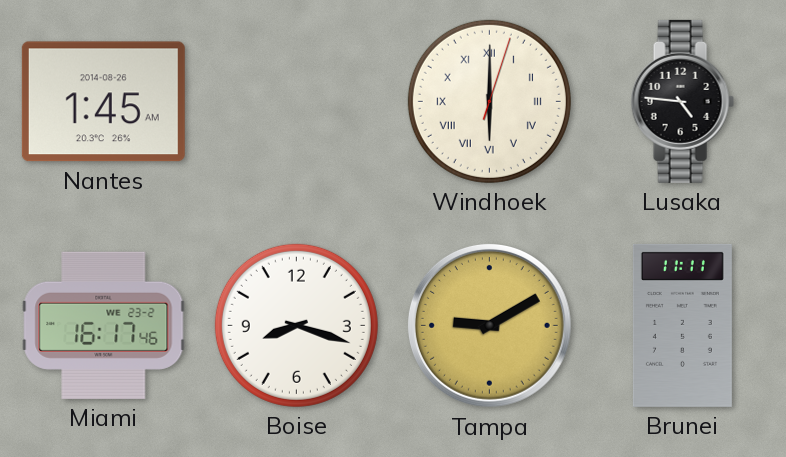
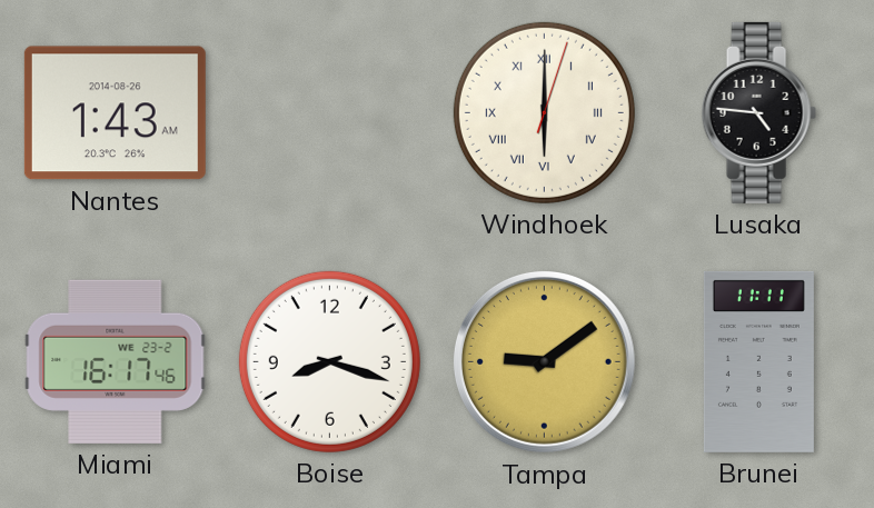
Nantes: 1:45 -> 1:43 (115, 113)
Tampa: 9:10 -> 9:09 (544, 361)
